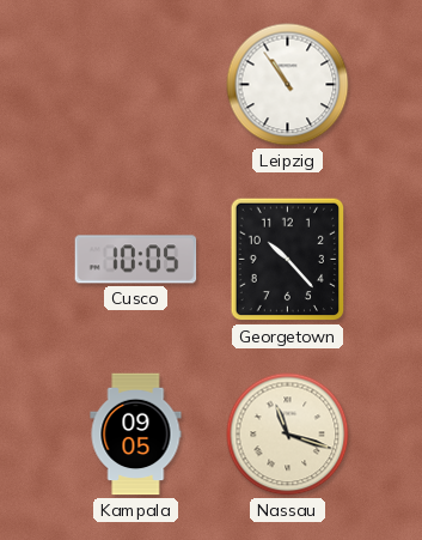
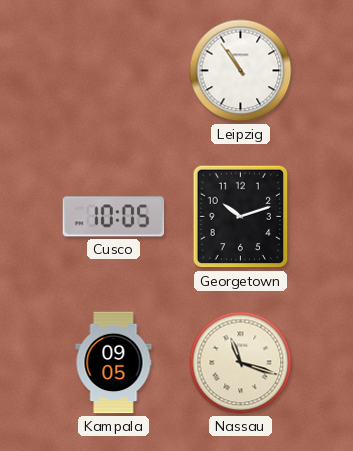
Georgetown: 10:23 -> 10:12 (241, 217)
